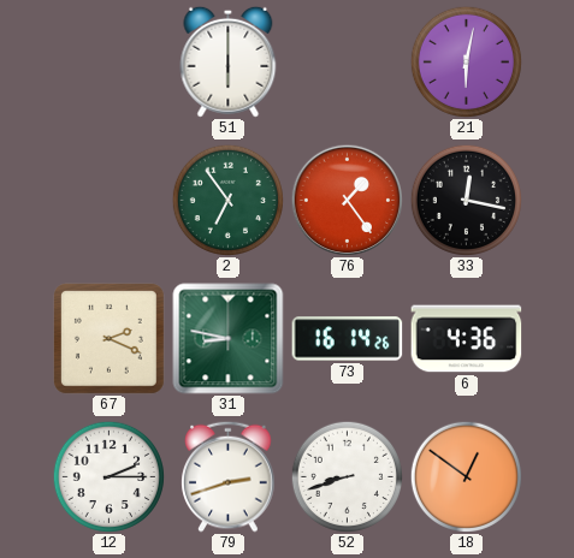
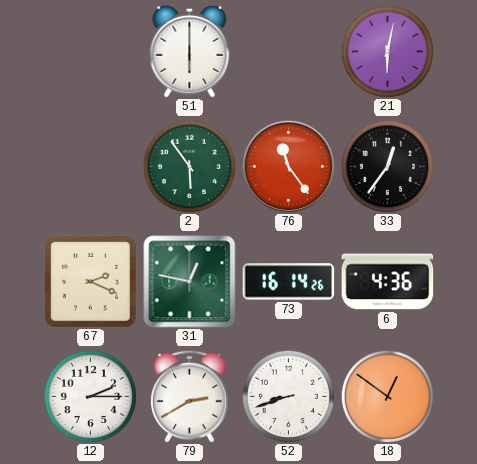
2: 6:54 -> 5:54 (189, 166)
76: 1:24 -> 11:24 (288, 166)
33: 12:17 -> 12:36 (387, 166)
31: 8:47 -> 12:47 (190, 282)
79: 2:42 -> 2:40 (190, 396)
